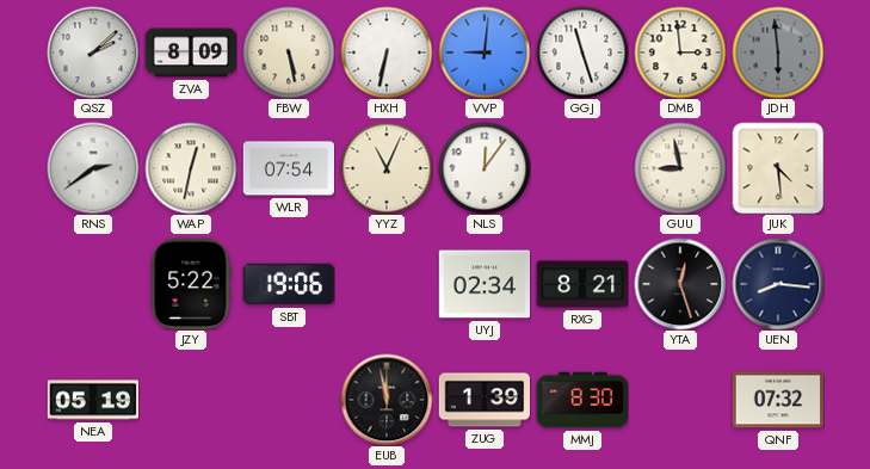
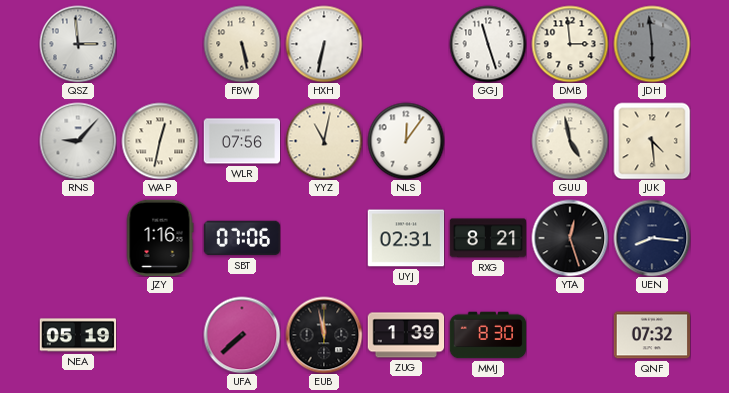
QSZ: 2:08 -> 2:59 (78, 44)
ZVA: 8:09 -> none (191, 53)
VVP: 9:01 -> none (485, 53)
RNS: 2:39 -> 9:07 (78, 141)
WLR: 07:54 -> 07:56 (242, 141)
YYZ: 11:04 -> 11:02 (324, 141)
GUU: 8:58 -> 4:58 (570, 141)
JZY: 5:22 -> 1:16 (160, 238)
SBT: 19:06 -> 07:06 (242, 238)
UYJ: 02:34 -> 02:31 (406, 238)
UFA: none -> 7:38 (242, 335)
